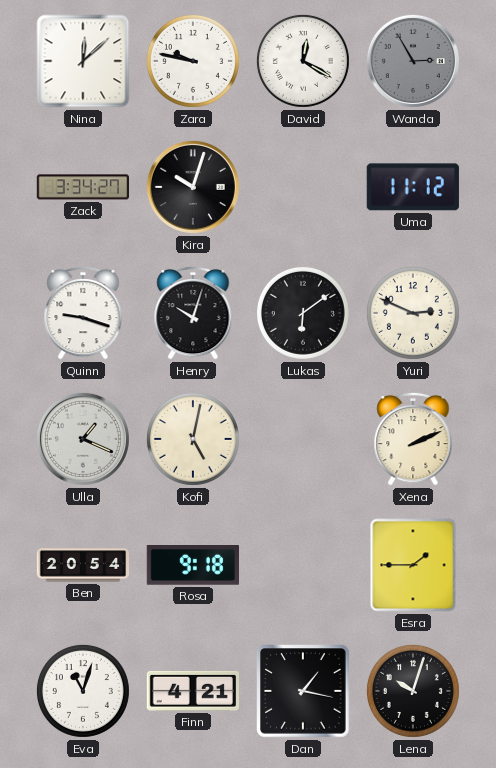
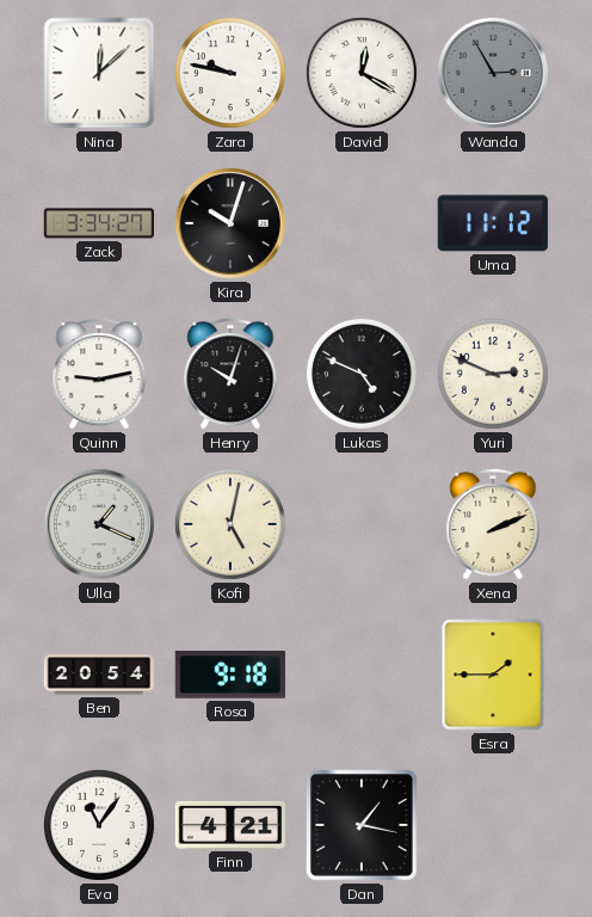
Quinn: 9:18 -> 9:13 (99, 374)
Lukas: 6:09 -> 4:49 (362, 374)
Eva: 11:03 -> 11:06 (99, 825)
Lena: 10:03 -> none (413, 691)
